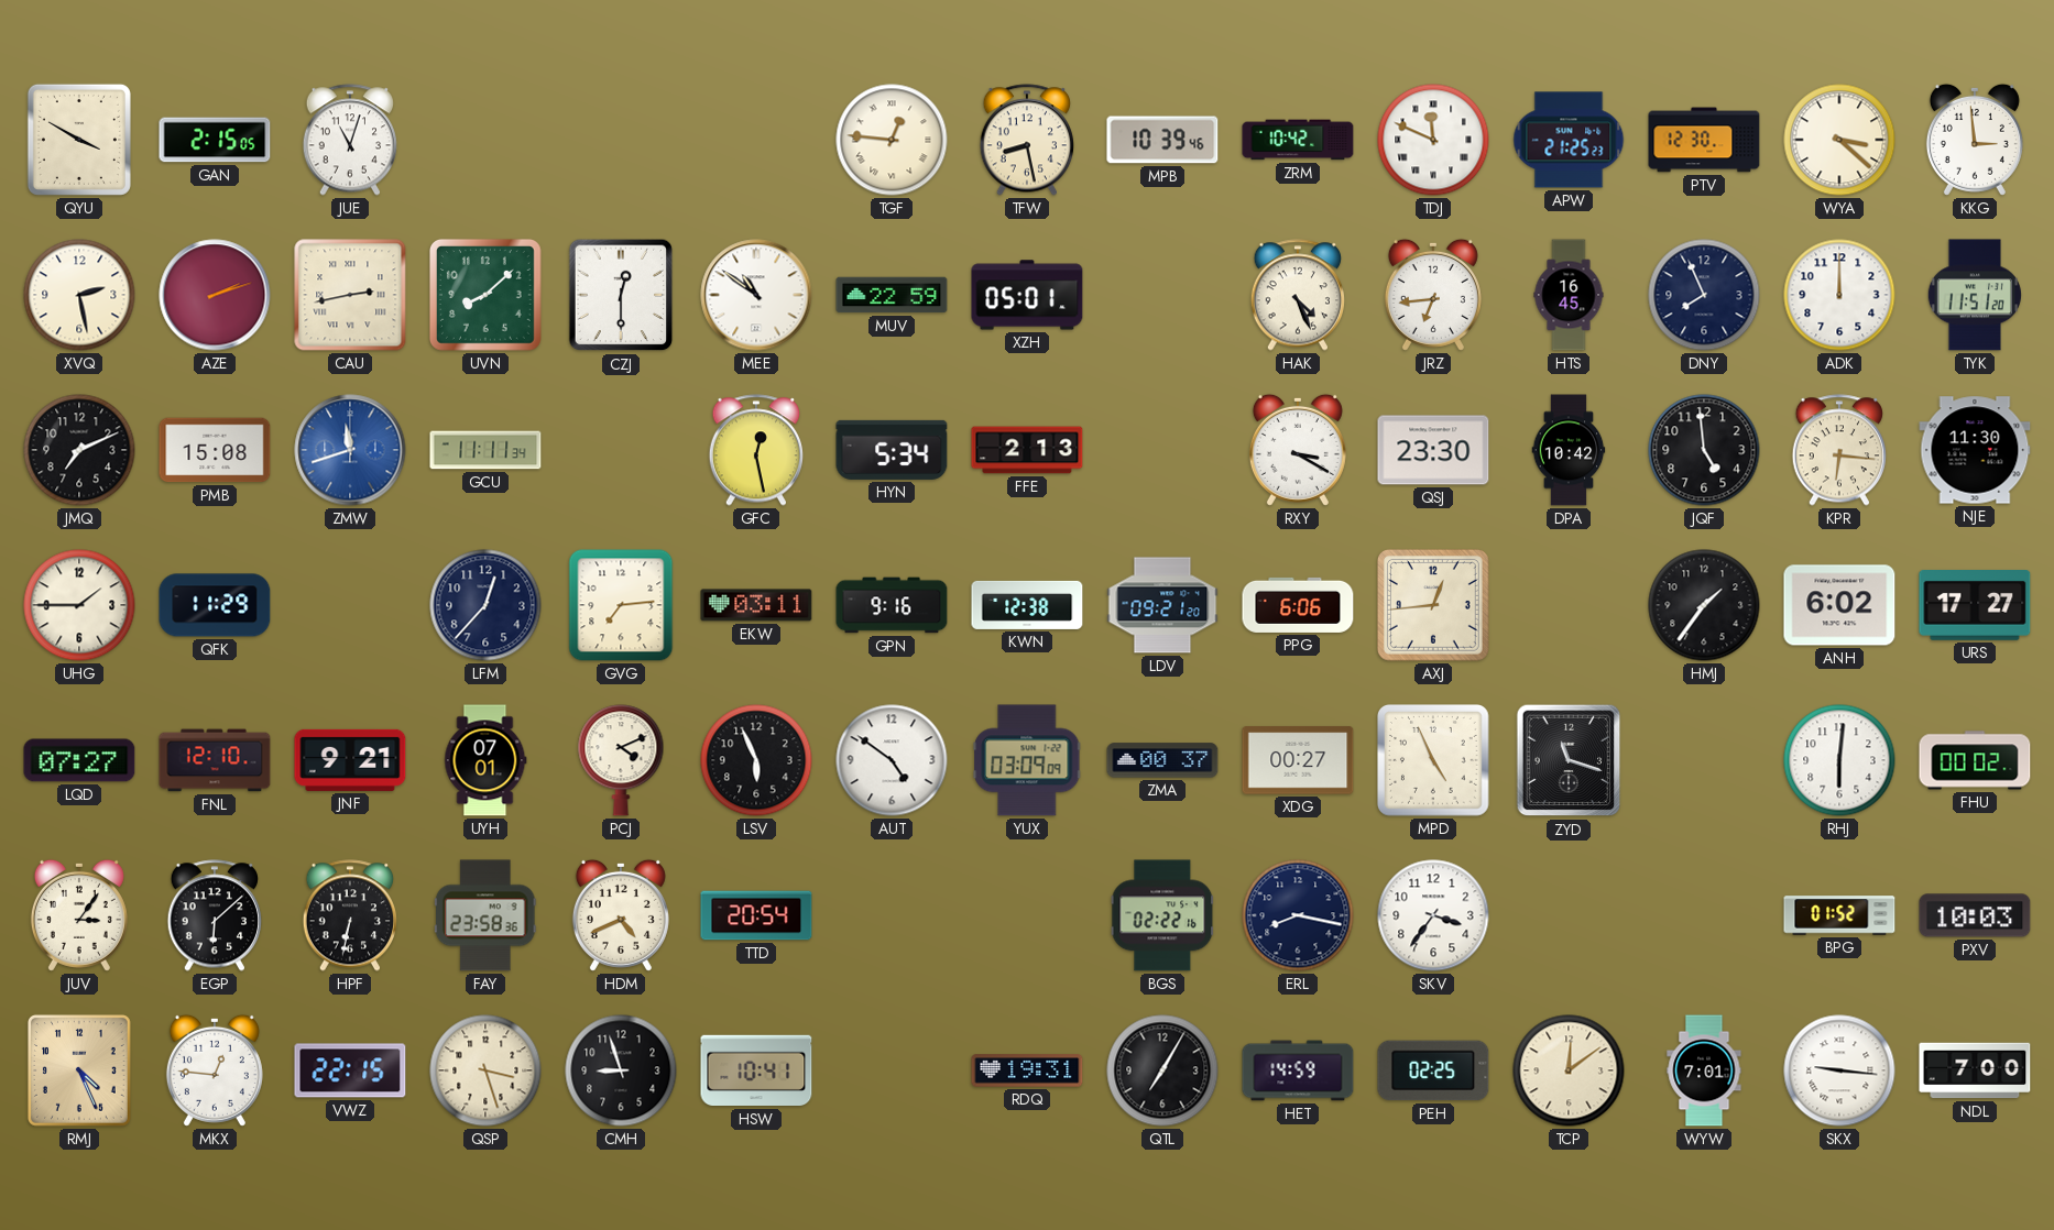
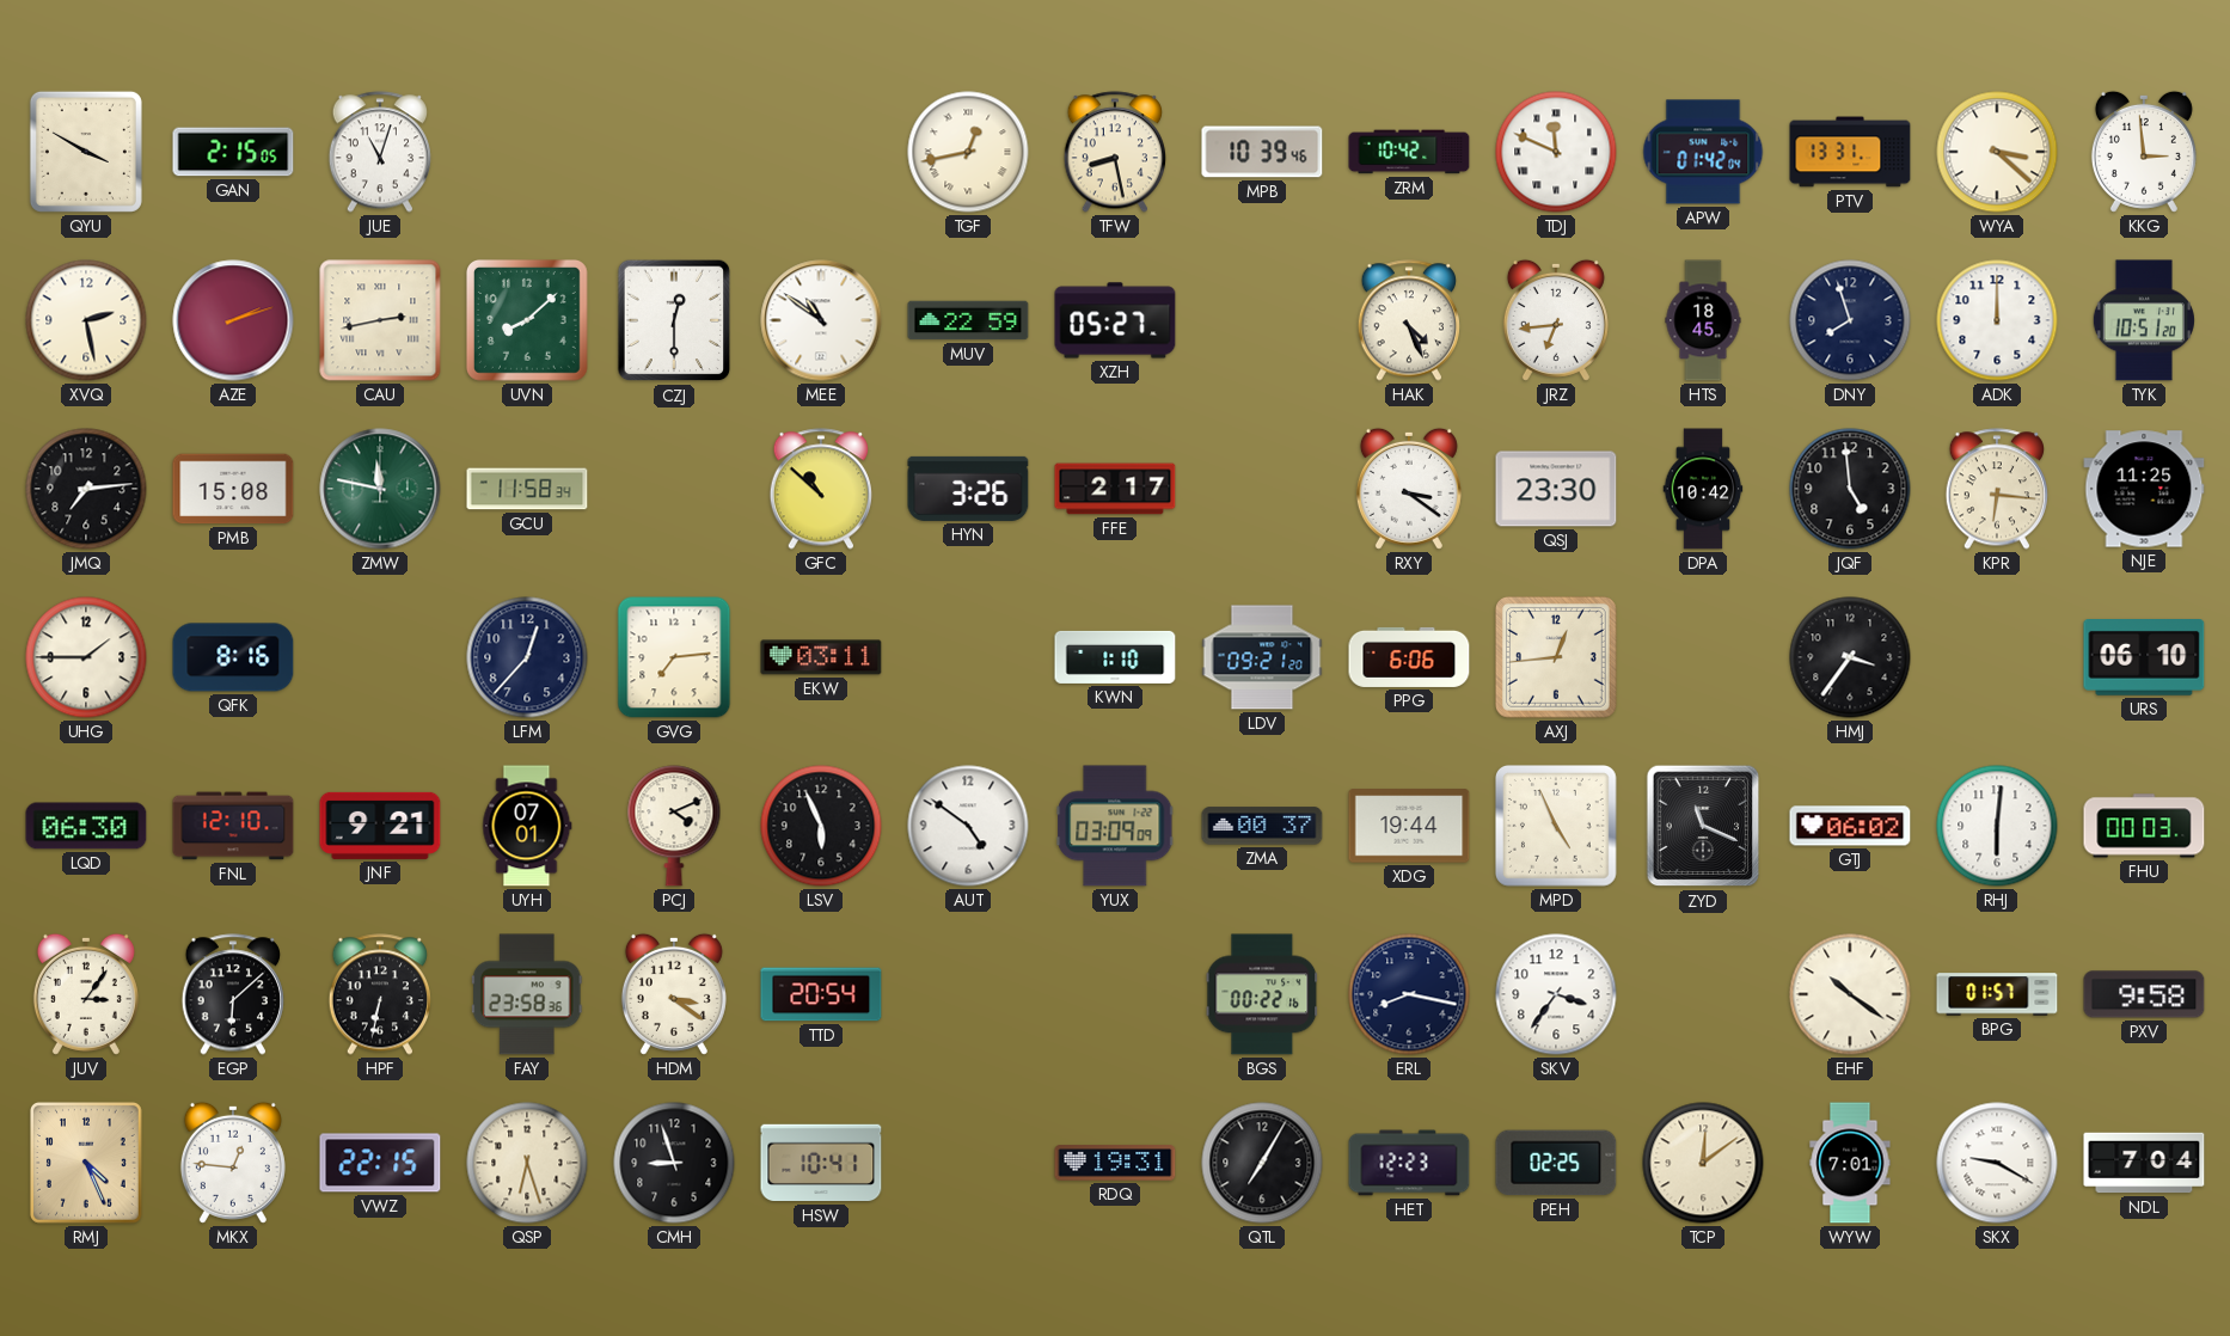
TGF: 12:46 -> 12:43 (968, 152)
APW: 21:25 -> 01:42 (1703, 152)
PTV: 12:30 -> 13:31 (1850, 152)
XZH: 05:01 -> 05:27 (1115, 320)
HTS: 16:45 -> 18:45 (1703, 320)
DNY: 7:56 -> 7:57 (1850, 320)
TYK: 11:51 -> 10:51 (2144, 320)
JMQ: 7:11 -> 7:14 (86, 489)
ZMW: 11:42 -> 11:47 (380, 489)
ZMW dial: blue -> green (380, 489)
GCU: 11:11 -> 11:58 (527, 489)
GFC: 12:28 -> 10:52 (820, 489)
HYN: 5:34 -> 3:26 (968, 489)
FFE: 2:13 -> 2:17 (1115, 489)
RXY: 3:20 -> 3:21 (1409, 489)
NJE: 11:30 -> 11:25 (2144, 489)
QFK: 11:29 -> 8:16 (233, 657)
GPN: 9:16 -> none (892, 605)
KWN: 12:38 -> 1:10 (1115, 657)
HMJ: 1:36 -> 3:36 (1850, 657)
ANH: 6:02 -> none (1839, 605)
URS: 17:27 -> 06:10 (2144, 658)
LQD: 07:27 -> 06:30 (86, 826)
XDG: 00:27 -> 19:44 (1409, 826)
ZYD: 11:18 -> 11:19 (1703, 826)
GTJ: none -> 06:02 (1850, 826)
FHU: 00:02 -> 00:03 (2144, 826)
HDM: 4:41 -> 3:21 (674, 994)
BGS: 02:22 -> 00:22 (1262, 994)
EHF: none -> 10:21 (1850, 994)
BPG: 01:52 -> 01:57 (1997, 994)
PXV: 10:03 -> 9:58 (2144, 994)
QSP: 3:27 -> 6:27 (527, 1163)
HET: 14:59 -> 12:23 (1409, 1163)
SKX: 9:16 -> 9:20 (1997, 1163)
NDL: 7:00 -> 7:04 (2144, 1163)
